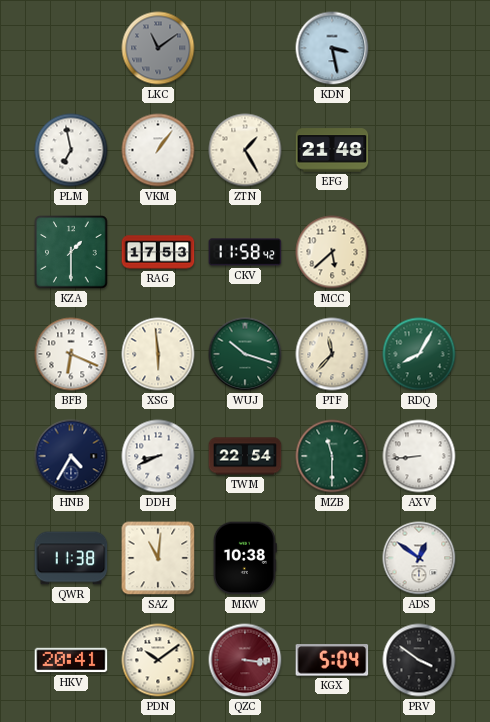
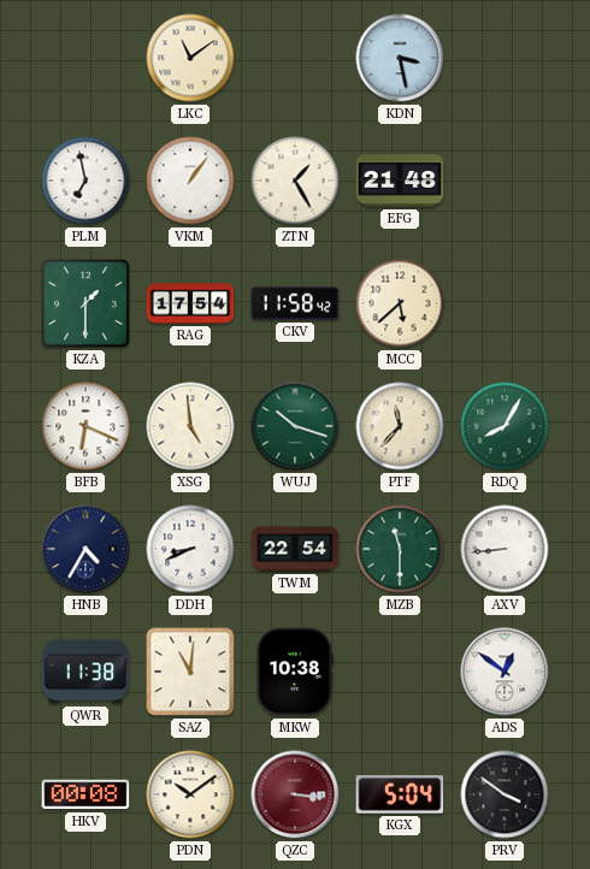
LKC dial: grey -> cream (190, 58)
RAG: 17:53 -> 17:54 (190, 303)
XSG: 5:59 -> 4:59 (190, 426)
HKV: 20:41 -> 00:08 (85, 794)
